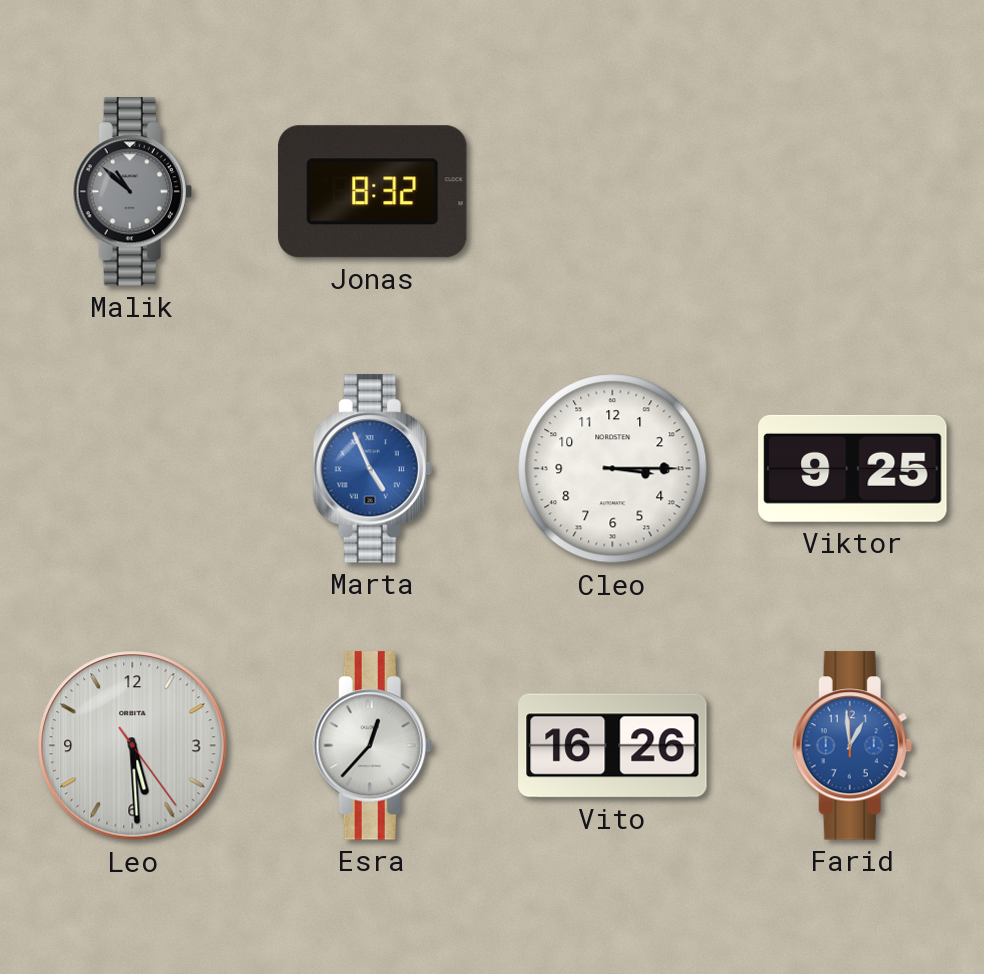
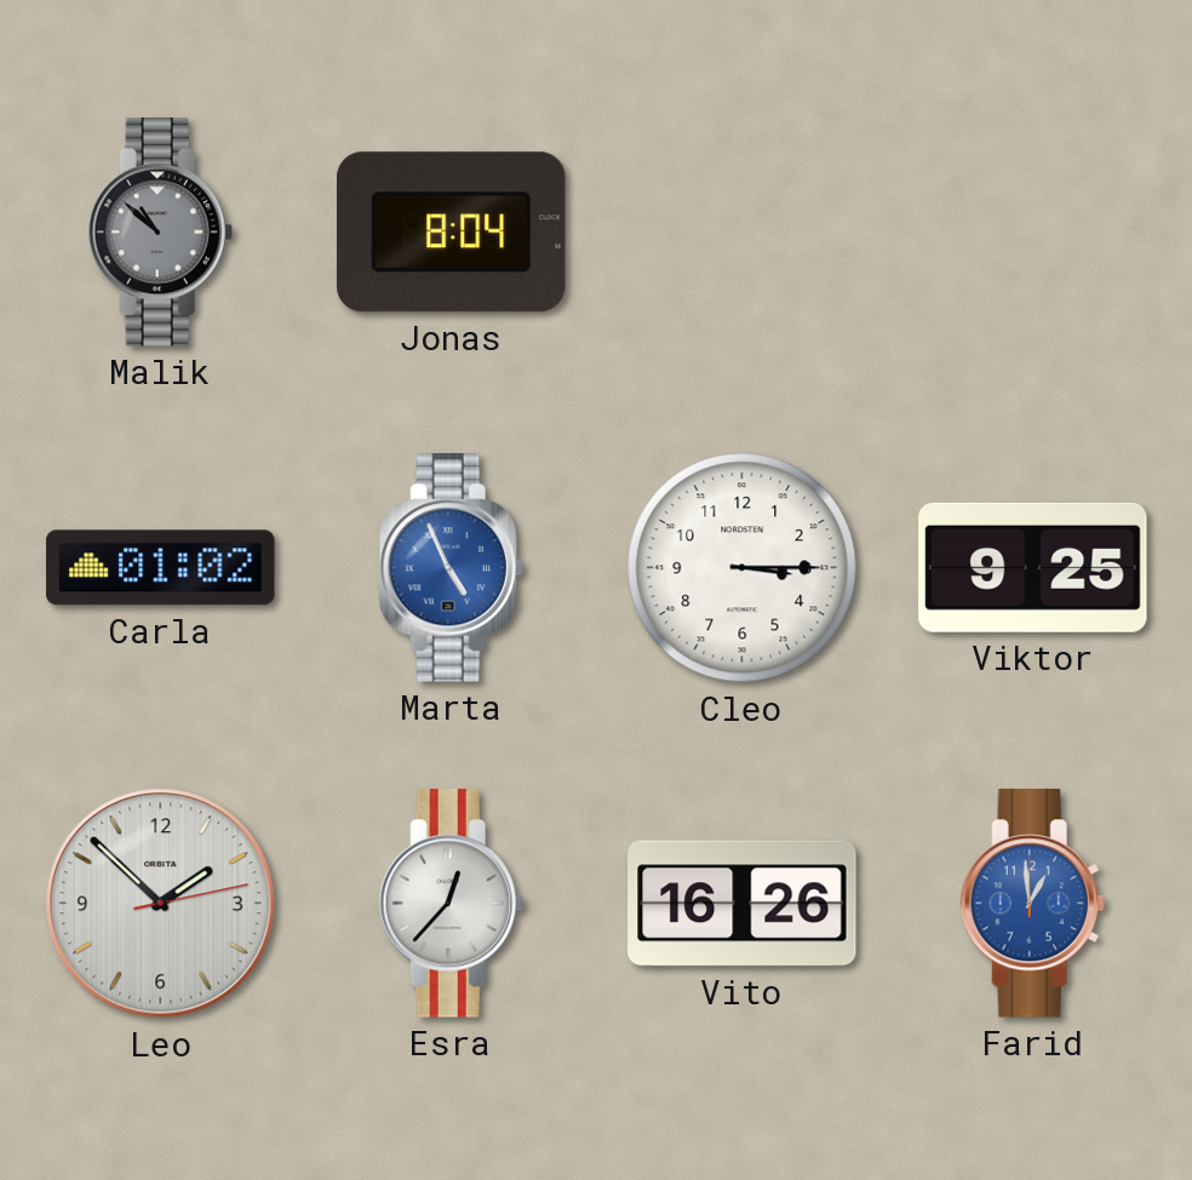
Jonas: 8:32 -> 8:04 (451, 233)
Carla: none -> 01:02 (161, 568)
Leo: 5:29 -> 1:52 (161, 904)
